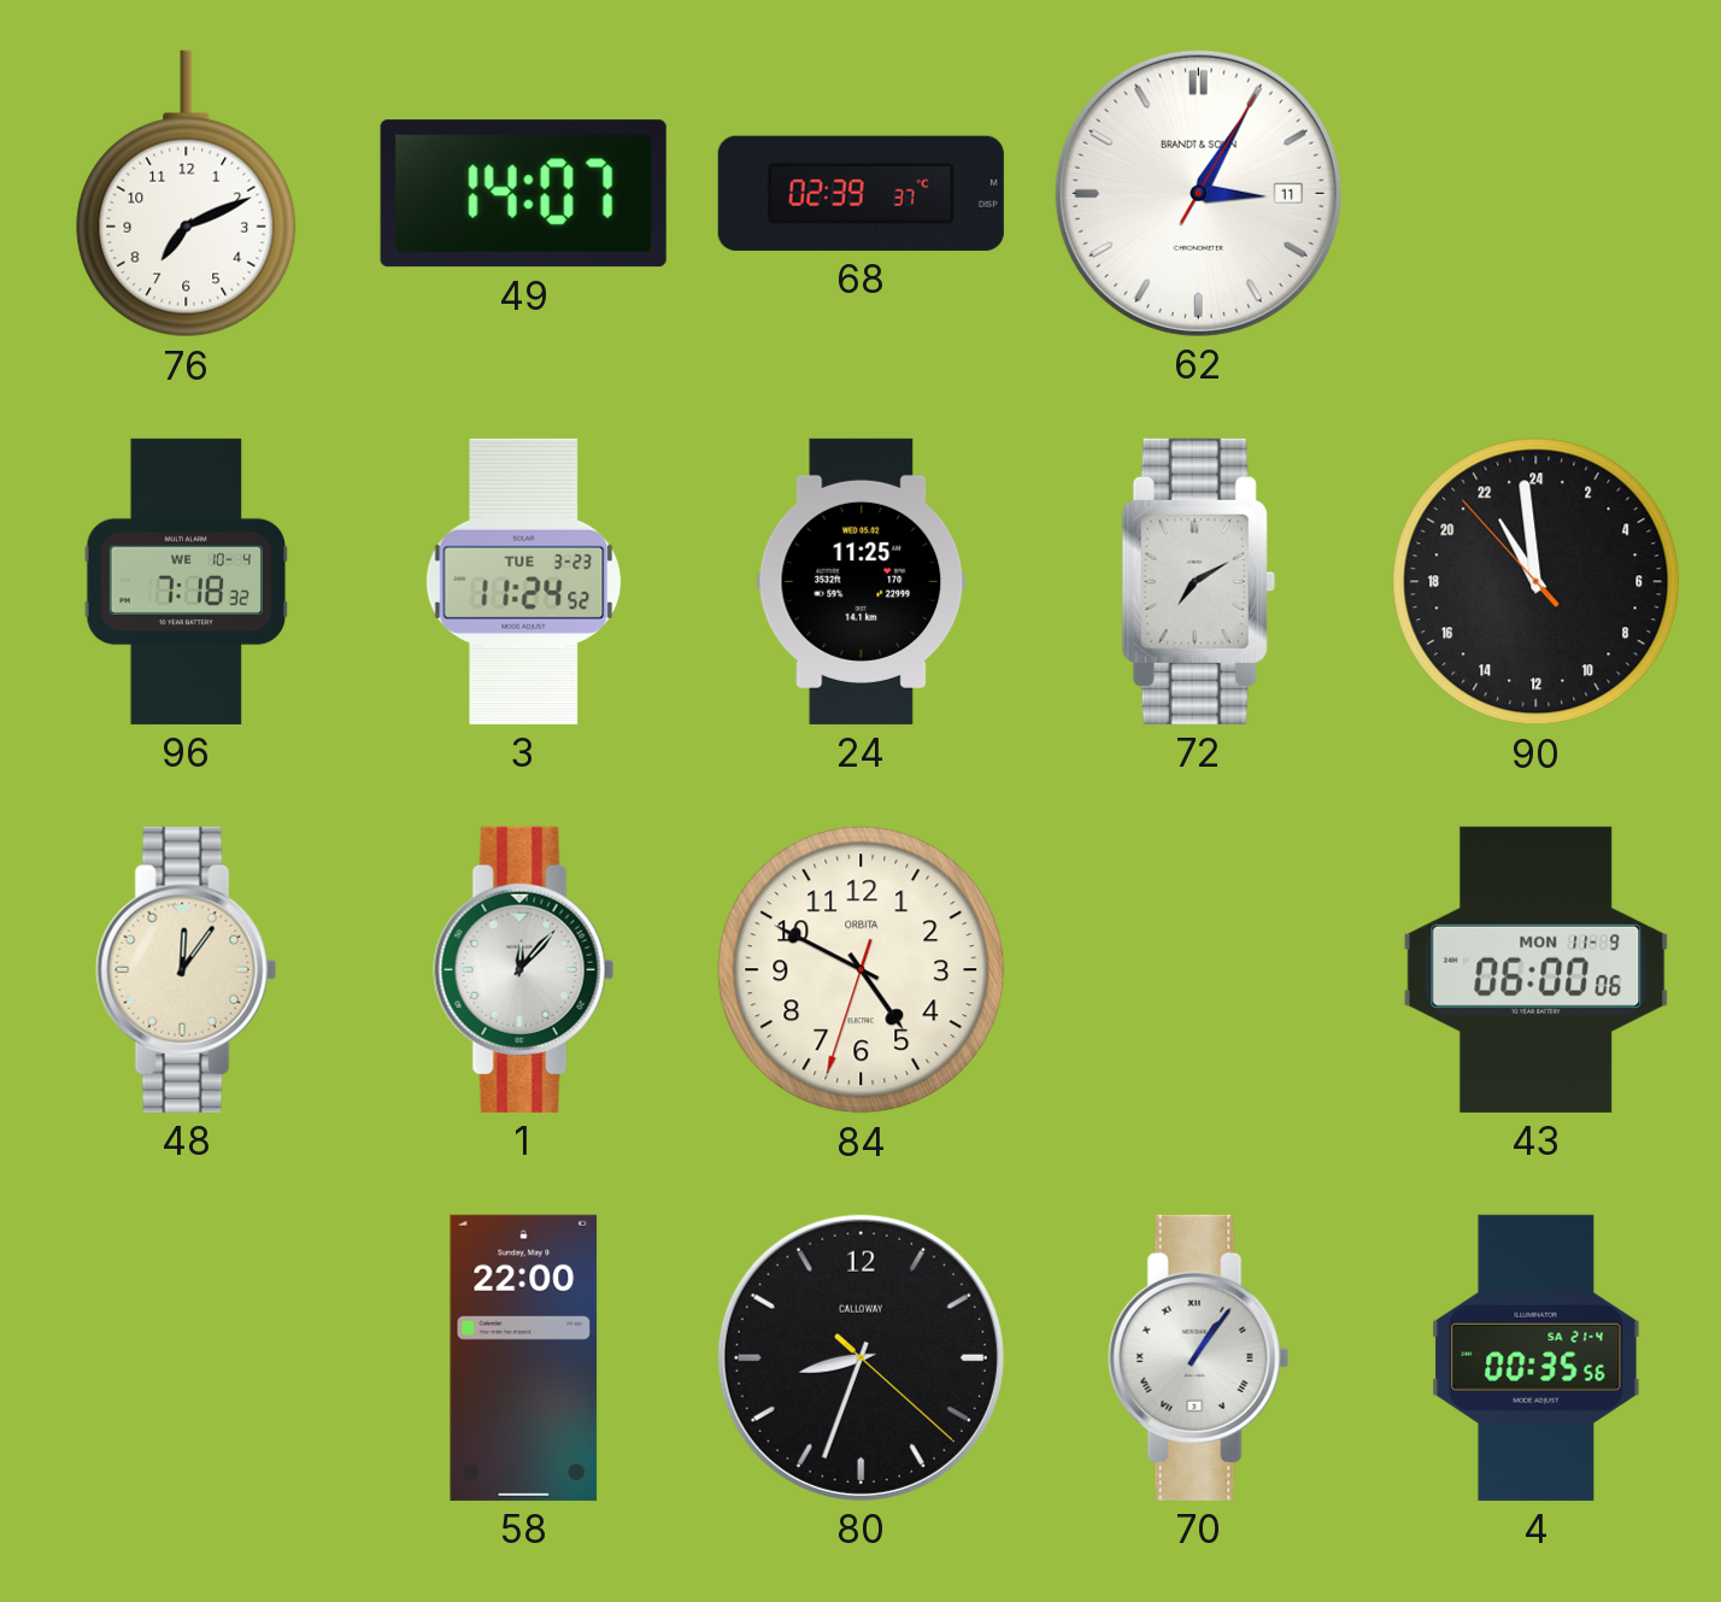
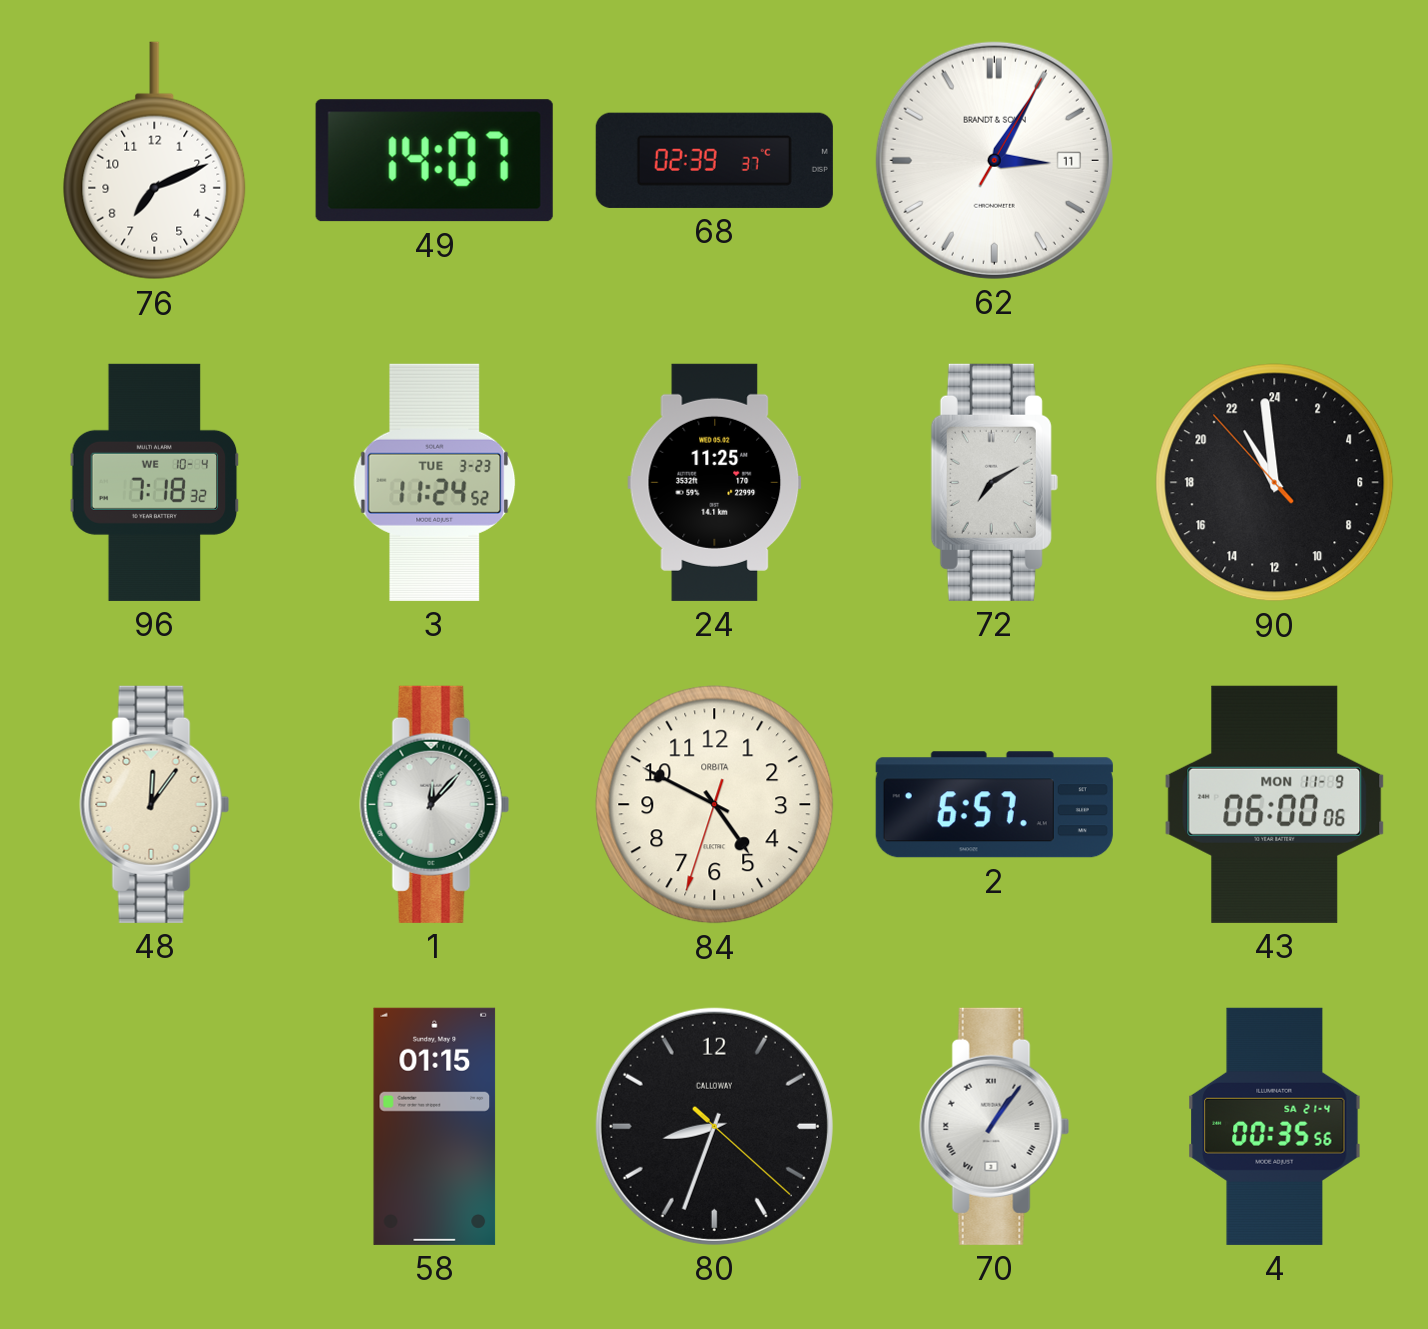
2: none -> 6:57 (994, 805)
58: 22:00 -> 01:15 (435, 1126)
